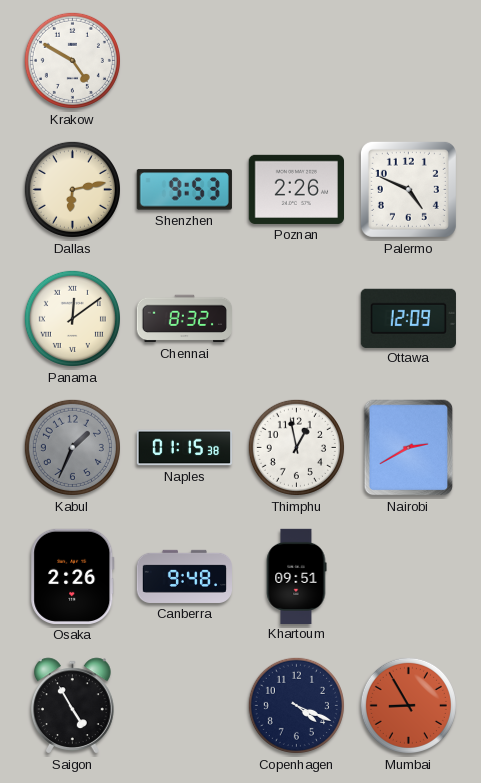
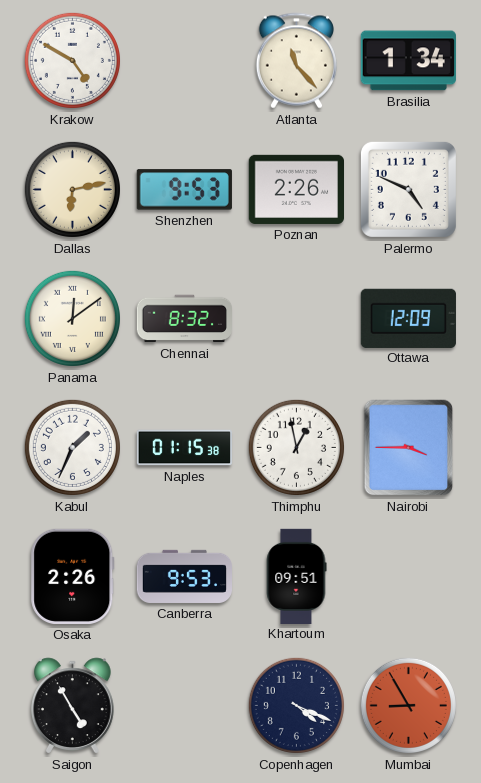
Atlanta: none -> 11:23 (296, 61)
Brasilia: none -> 1:34 (408, 61)
Kabul dial: grey -> white (72, 447)
Nairobi: 2:40 -> 3:45 (409, 448)
Canberra: 9:48 -> 9:53 (184, 576)
